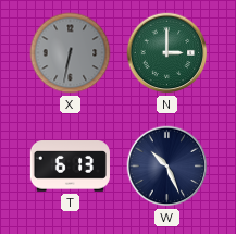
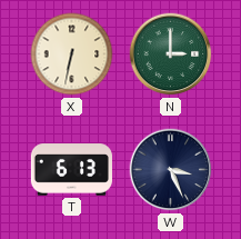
X dial: grey -> cream (72, 54)
W: 10:26 -> 3:26 (171, 170)
